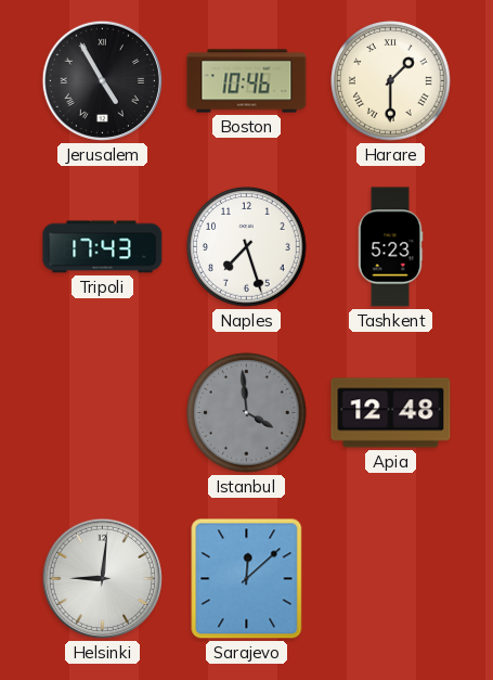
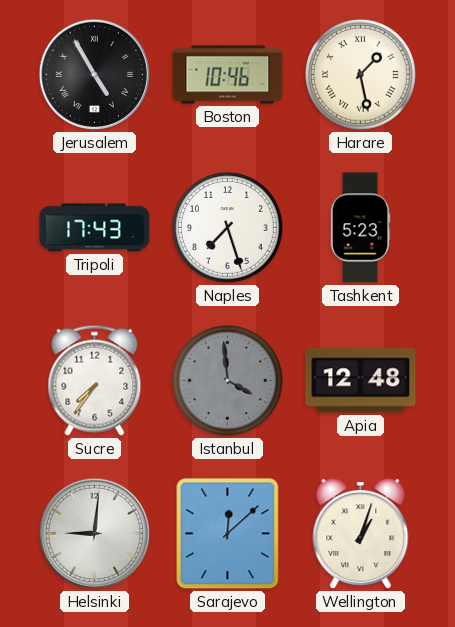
Harare: 1:30 -> 1:28 (361, 75)
Sucre: none -> 7:36 (95, 380)
Wellington: none -> 1:03 (361, 534)
